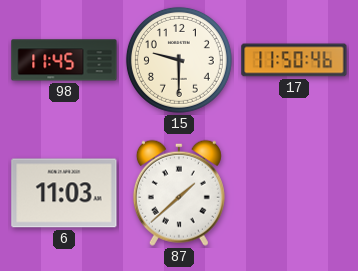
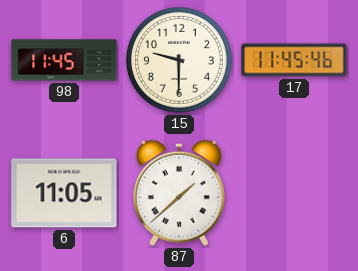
17: 11:50 -> 11:45 (294, 60)
6: 11:03 -> 11:05 (64, 193)
